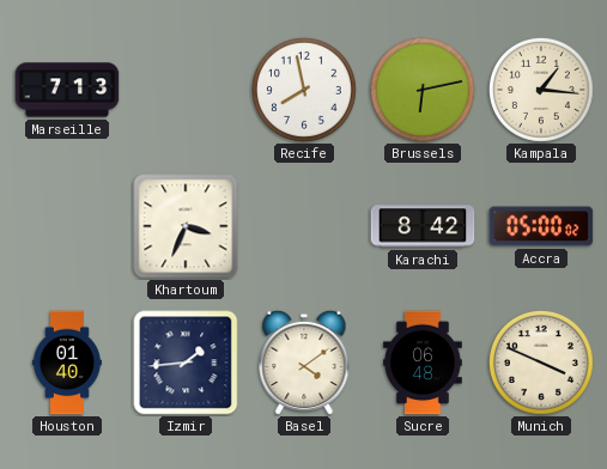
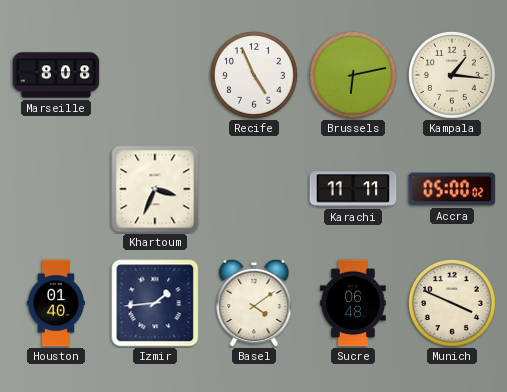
Marseille: 7:13 -> 8:08 (56, 75)
Recife: 7:58 -> 4:56 (254, 75)
Karachi: 8:42 -> 11:11 (353, 189)
